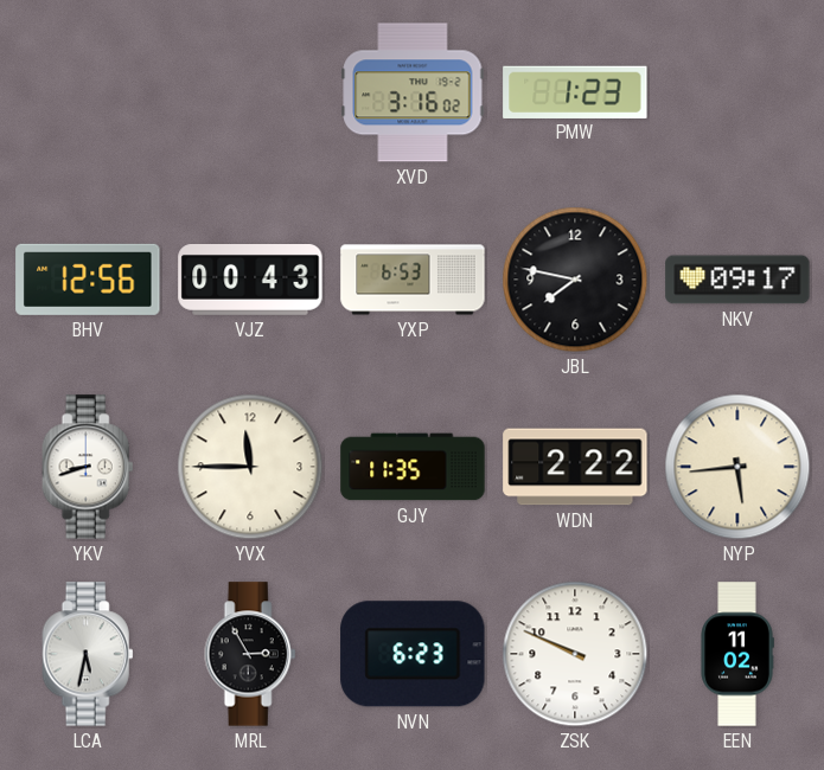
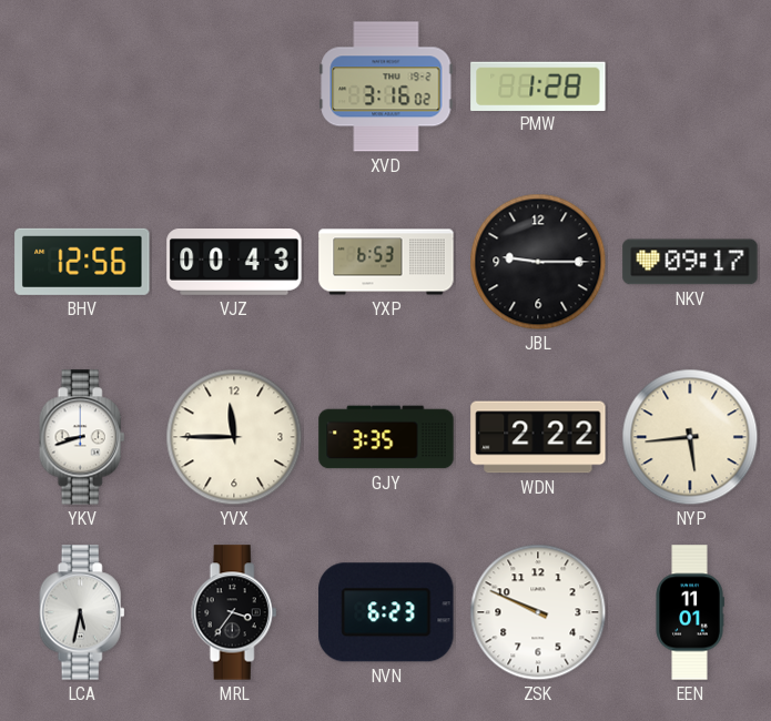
PMW: 1:23 -> 1:28 (538, 85)
JBL: 7:47 -> 9:15 (538, 262)
GJY: 11:35 -> 3:35 (386, 437)
MRL: 2:55 -> 3:36 (234, 612)
EEN: 11:02 -> 11:01 (690, 612)
